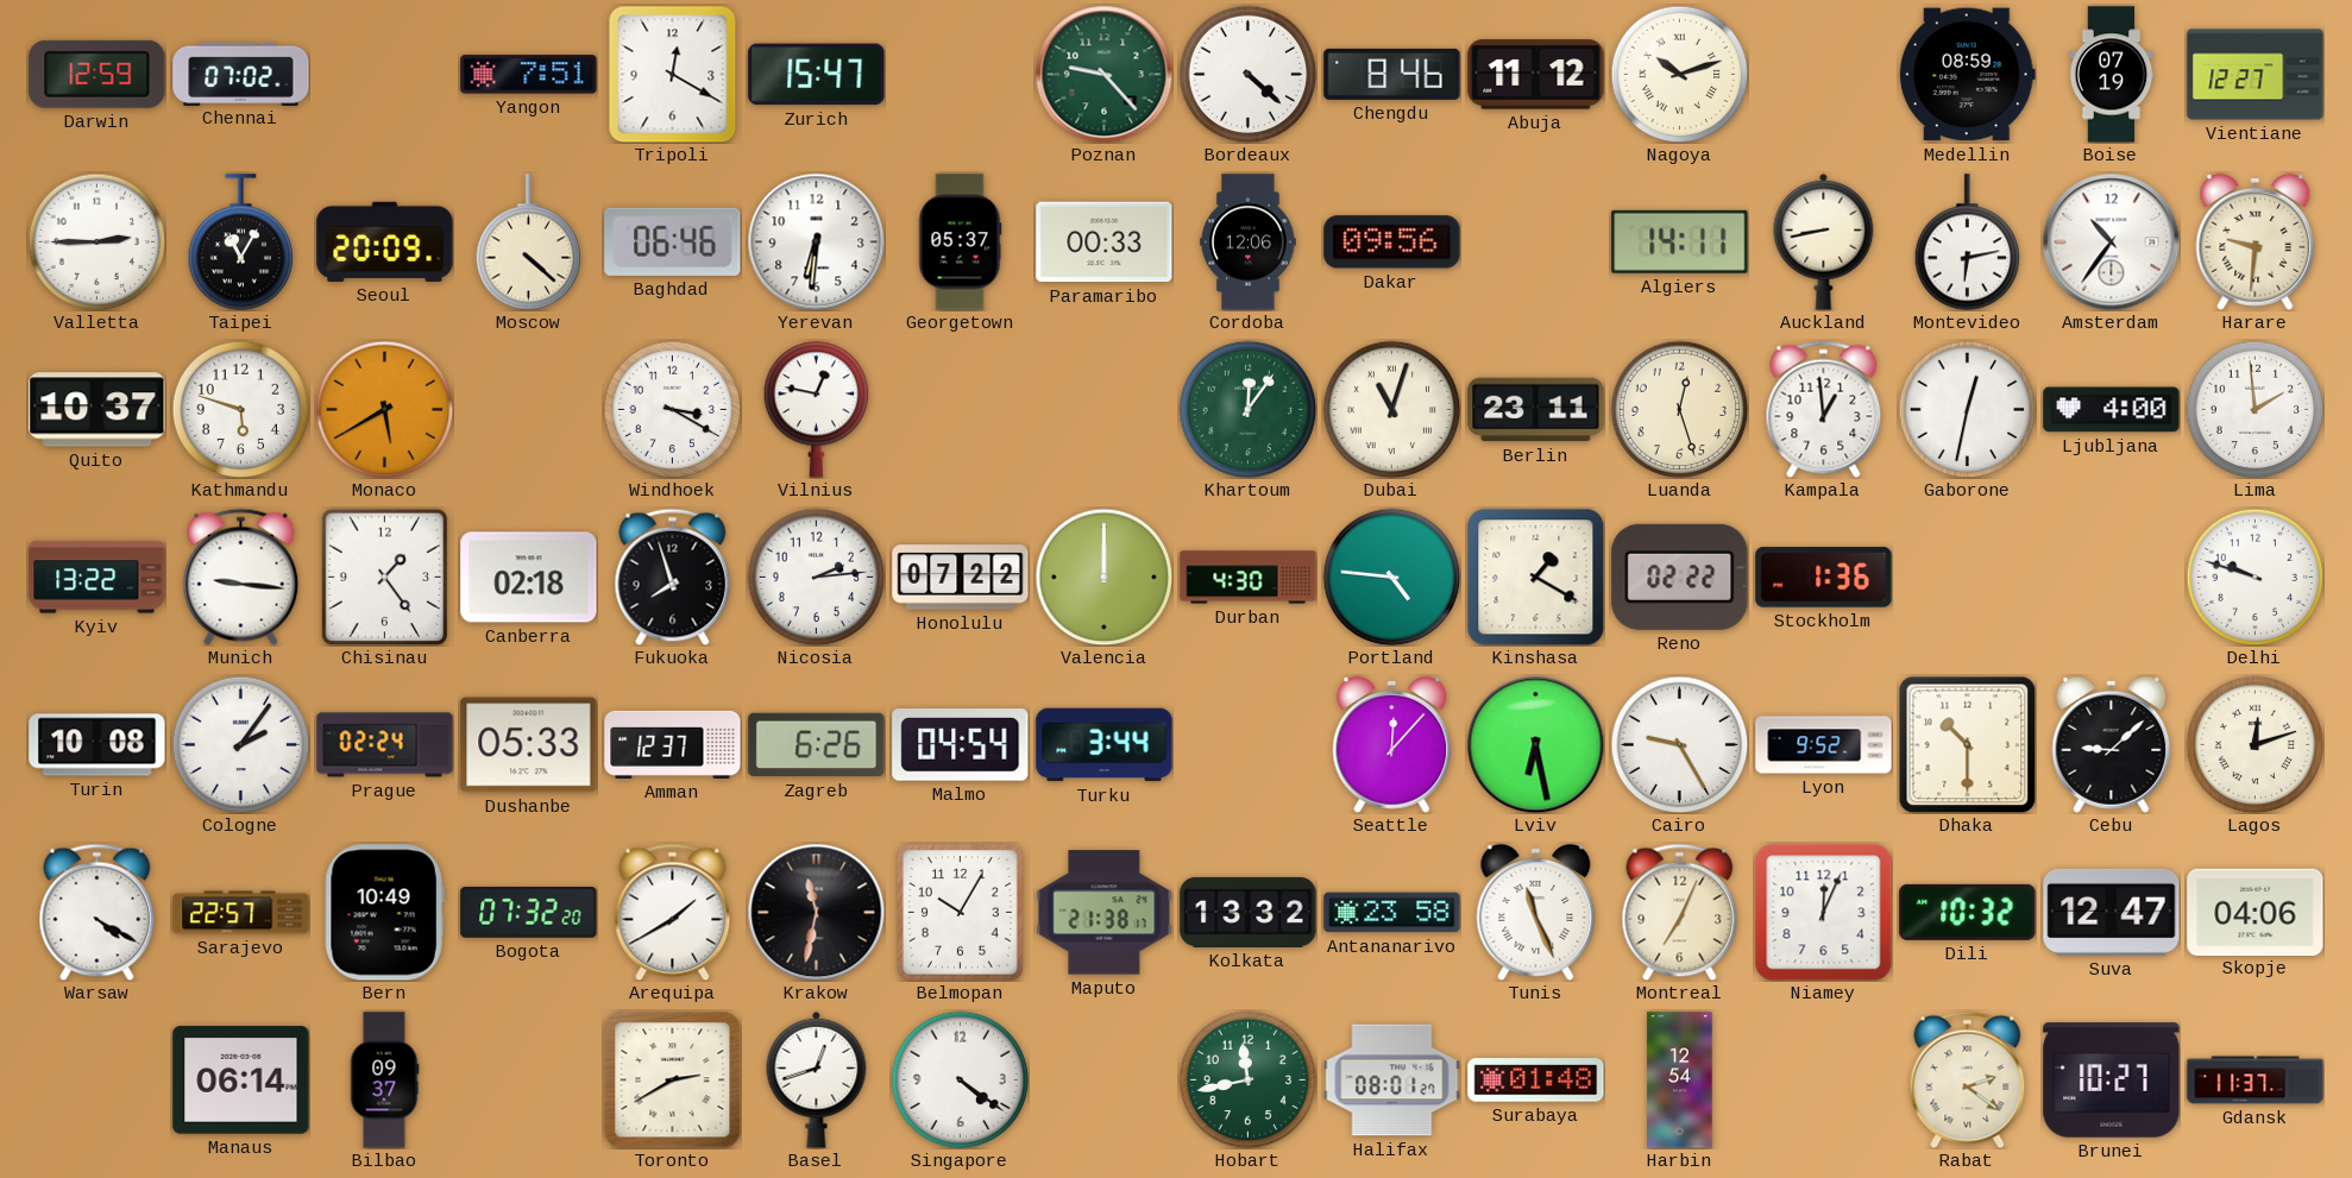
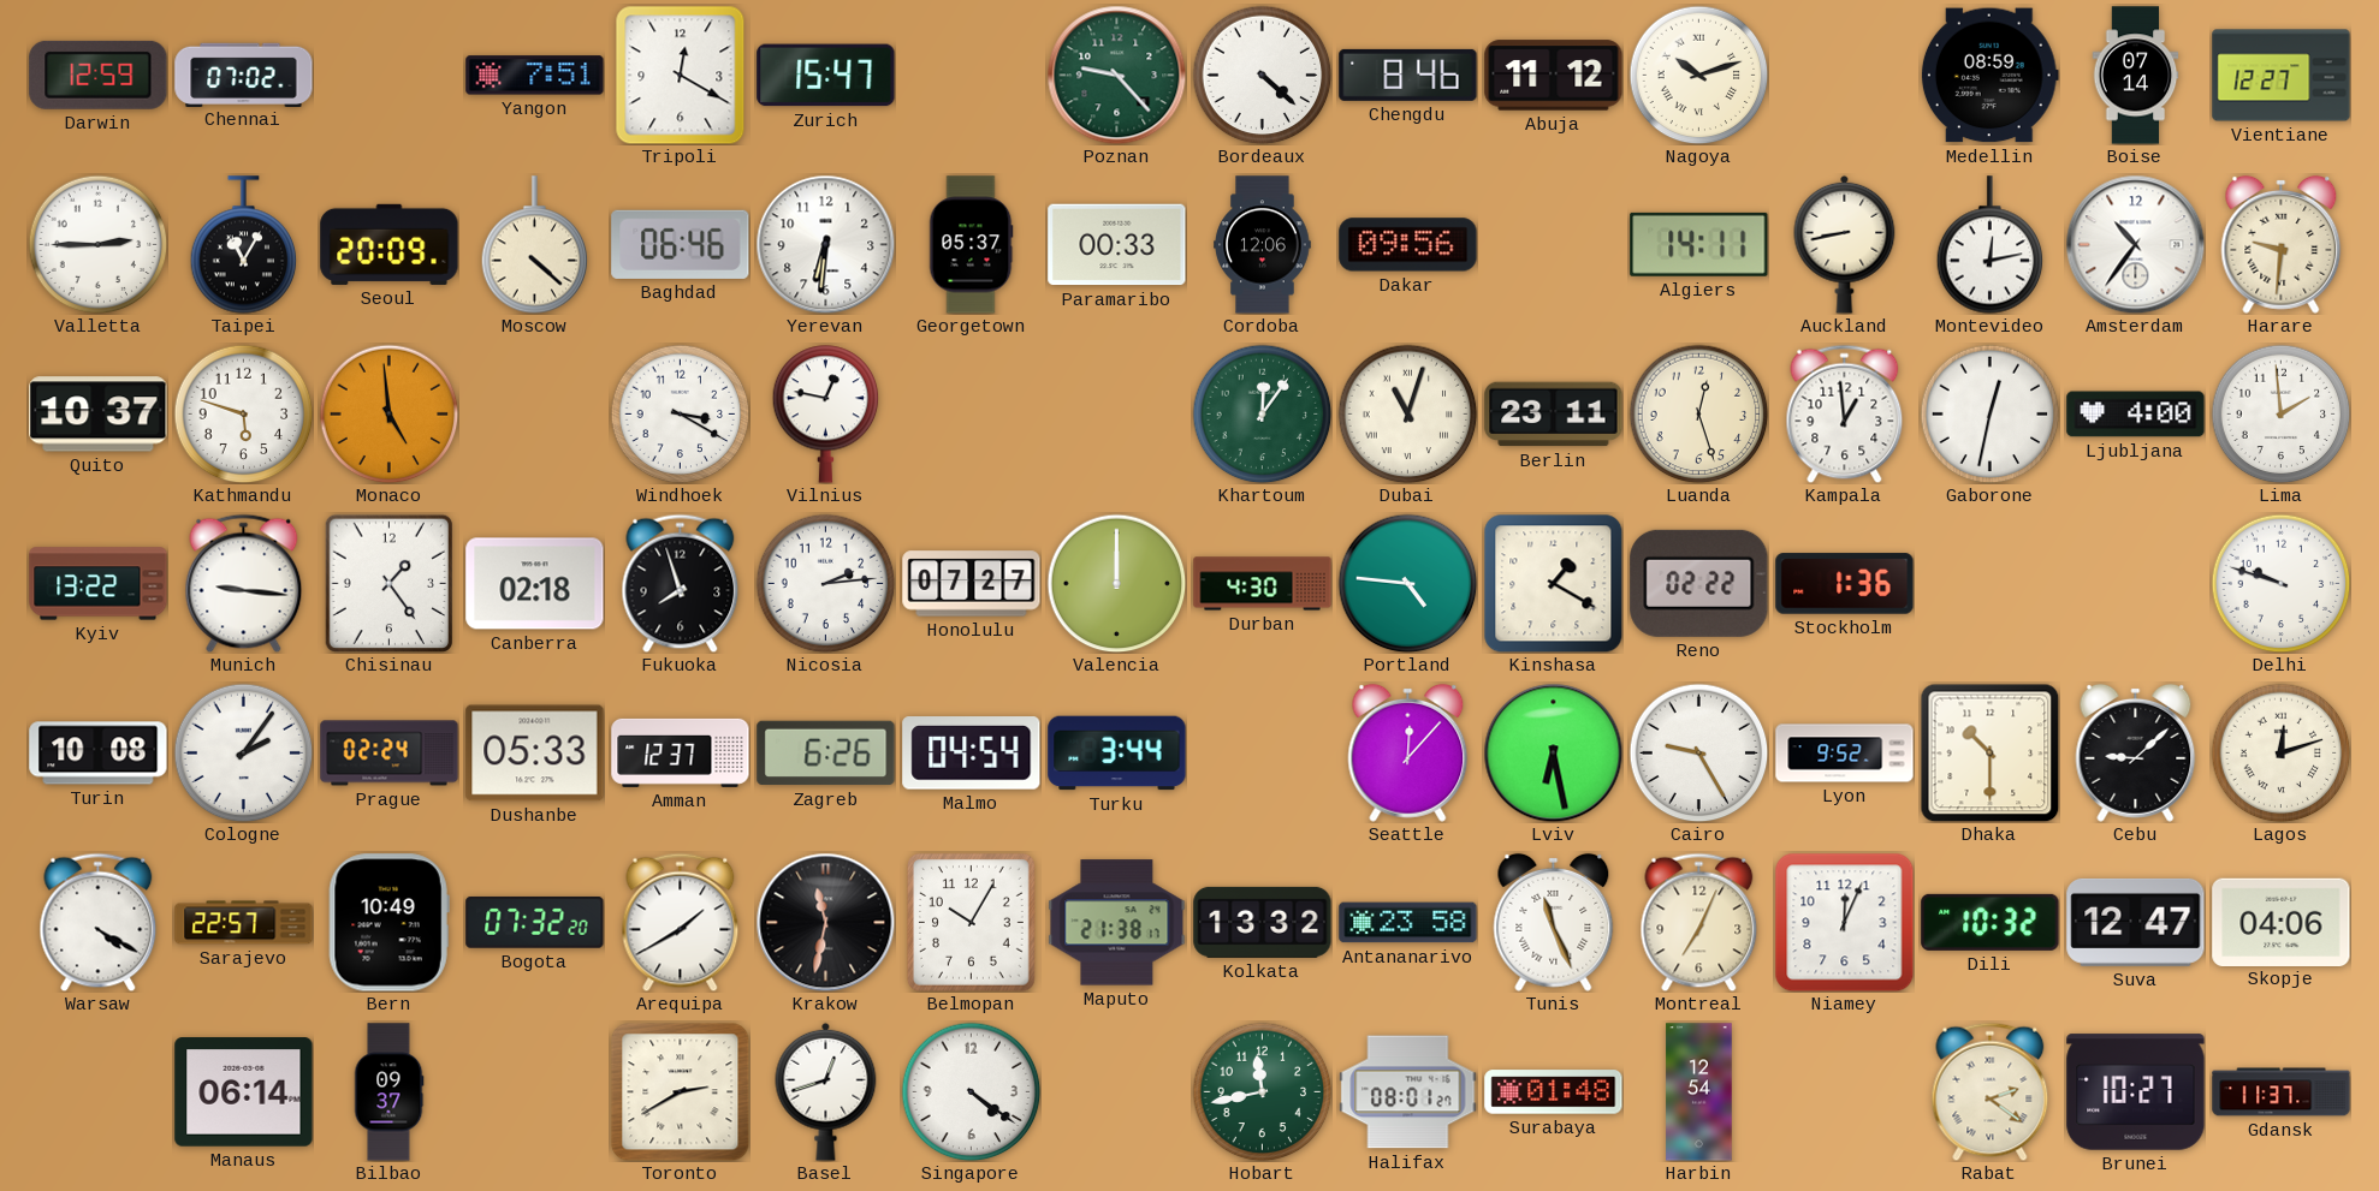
Boise: 07:19 -> 07:14 (2136, 76)
Montevideo: 6:13 -> 12:13 (1991, 245)
Monaco: 5:40 -> 4:59 (388, 413)
Honolulu: 07:22 -> 07:27 (972, 584)
